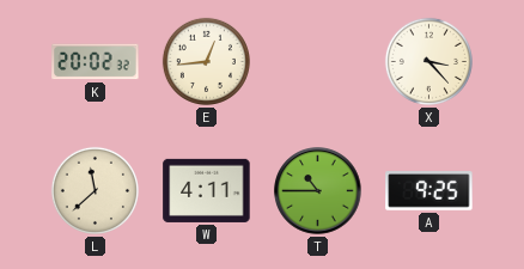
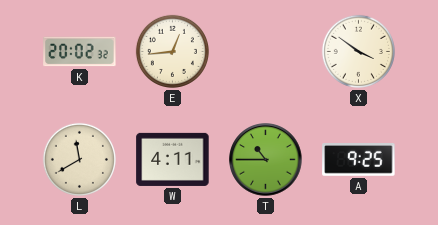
X: 3:23 -> 3:51 (358, 51)
L: 11:38 -> 11:40 (79, 159)
